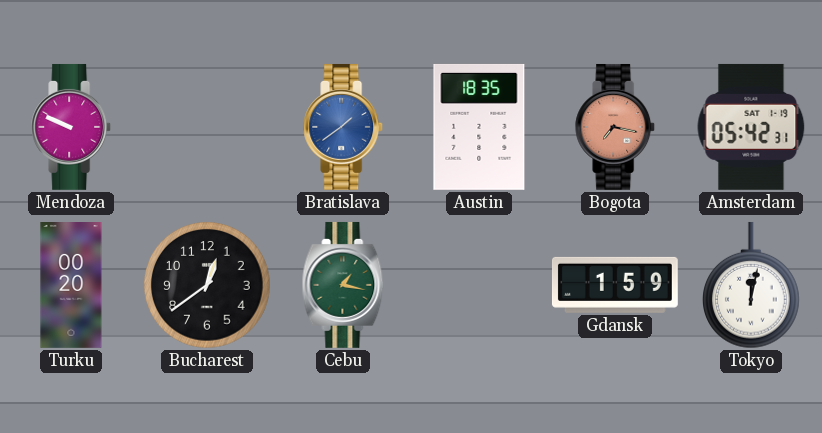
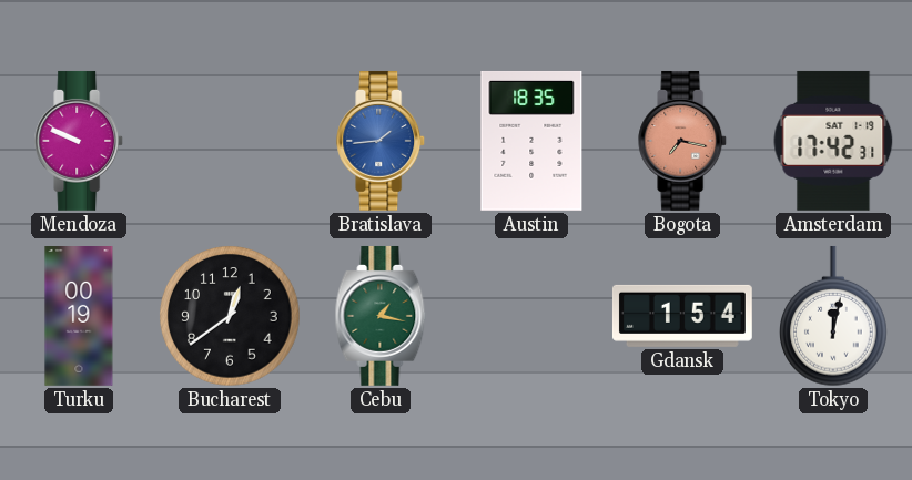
Bratislava: 1:39 -> 1:44 (382, 141)
Amsterdam: 05:42 -> 17:42 (833, 141)
Turku: 00:20 -> 00:19 (79, 317)
Gdansk: 1:59 -> 1:54 (682, 316)
